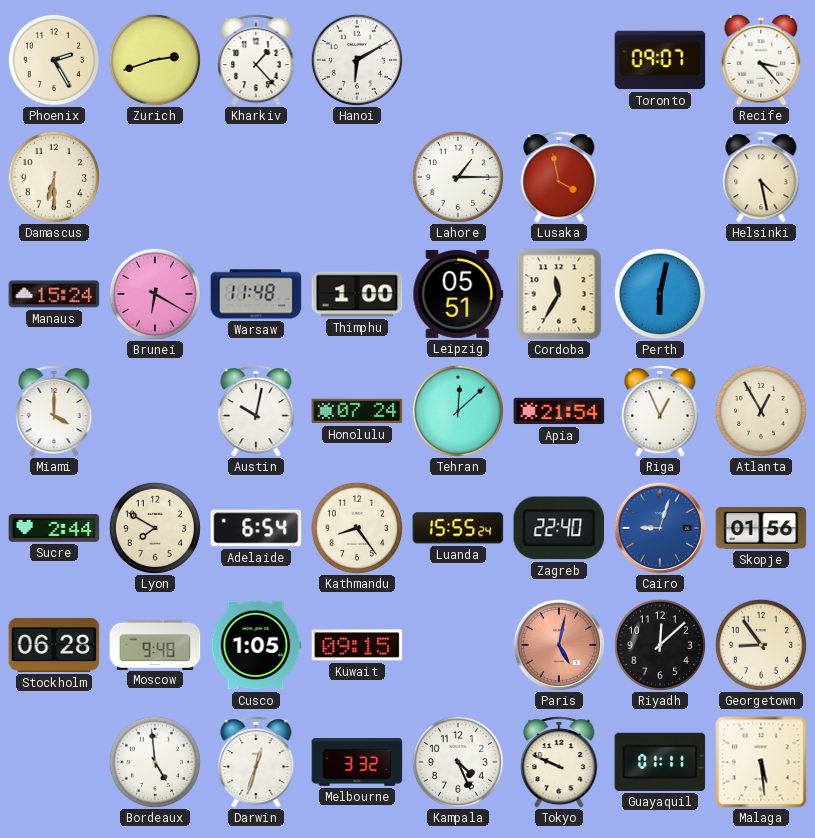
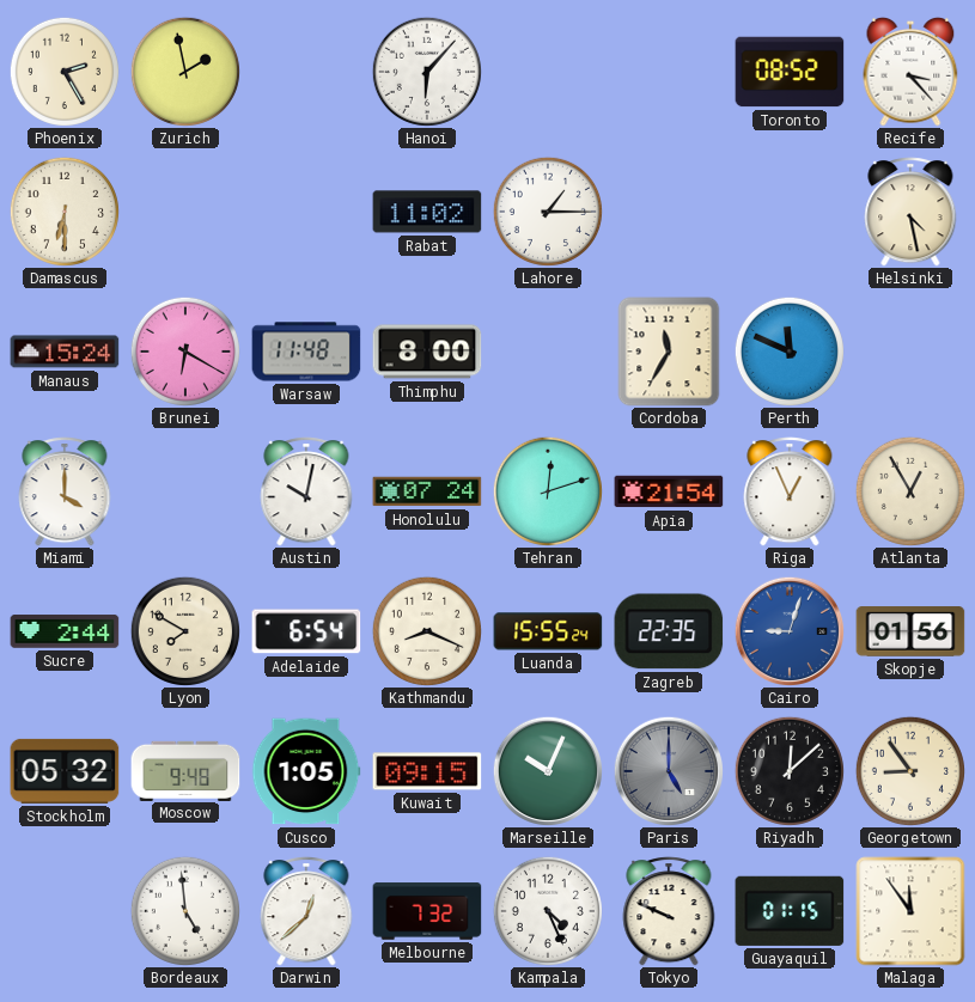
Zurich: 2:42 -> 1:58 (185, 72)
Kharkiv: 1:23 -> none (256, 60)
Hanoi: 6:10 -> 6:07 (427, 72)
Toronto: 09:07 -> 08:52 (790, 72)
Rabat: none -> 11:02 (427, 212)
Lusaka: 3:58 -> none (559, 177)
Thimphu: 1:00 -> 8:00 (427, 352)
Leipzig: 05:51 -> none (458, 294)
Perth: 6:02 -> 11:49 (790, 352)
Tehran: 12:08 -> 12:12 (548, 491)
Kathmandu: 8:24 -> 8:19 (427, 631)
Zagreb: 22:40 -> 22:35 (669, 631)
Stockholm: 06:28 -> 05:32 (65, 771)
Marseille: none -> 10:04 (547, 770)
Paris: 5:02 -> 5:00 (668, 770)
Paris dial: salmon -> grey (668, 770)
Darwin: 12:33 -> 12:38 (306, 911)
Melbourne: 3:32 -> 7:32 (427, 911)
Guayaquil: 01:11 -> 01:15 (790, 911)
Malaga: 5:29 -> 11:54 (910, 911)
